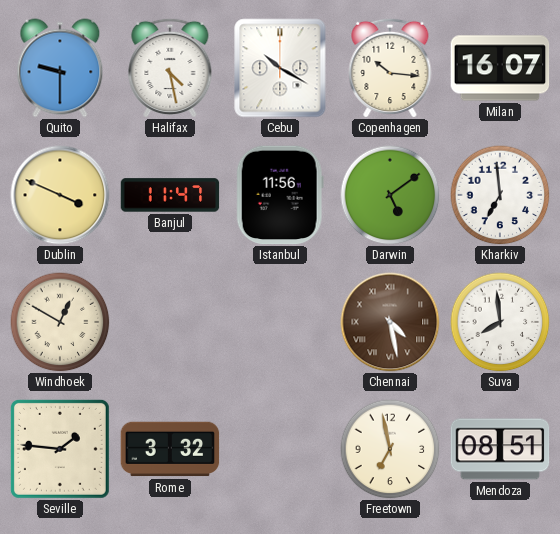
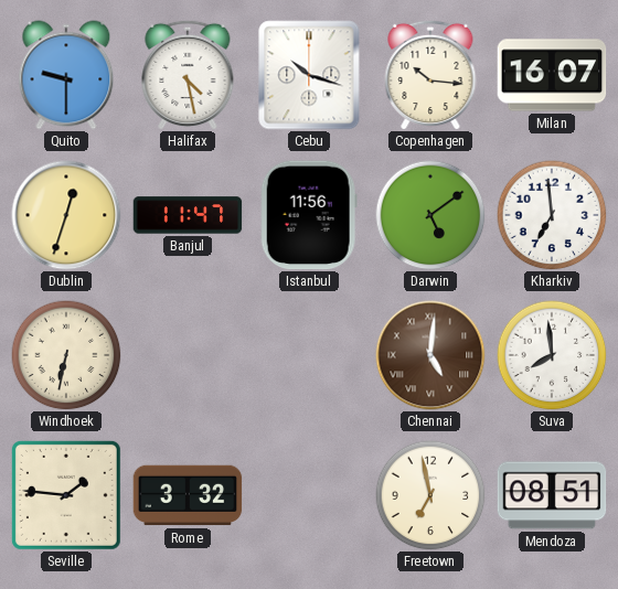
Cebu: 10:20 -> 10:18 (309, 75)
Dublin: 3:49 -> 12:33 (66, 215)
Windhoek: 12:50 -> 6:32 (66, 355)
Chennai: 4:28 -> 5:01 (430, 355)
